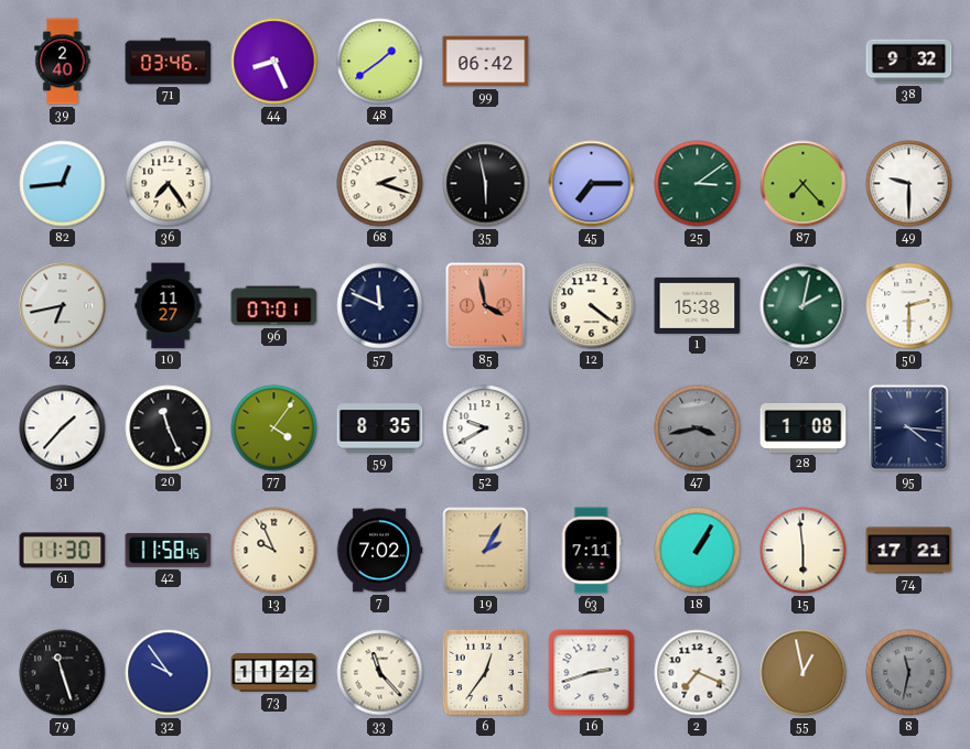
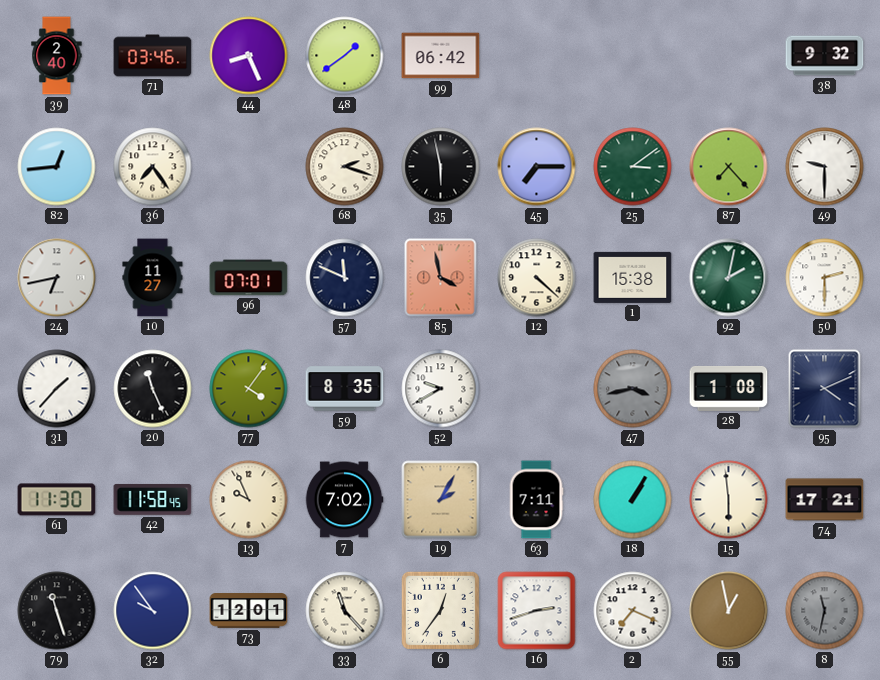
12: 4:21 -> 4:22 (537, 278)
95: 4:16 -> 4:11 (825, 389)
73: 11:22 -> 12:01 (249, 611)
